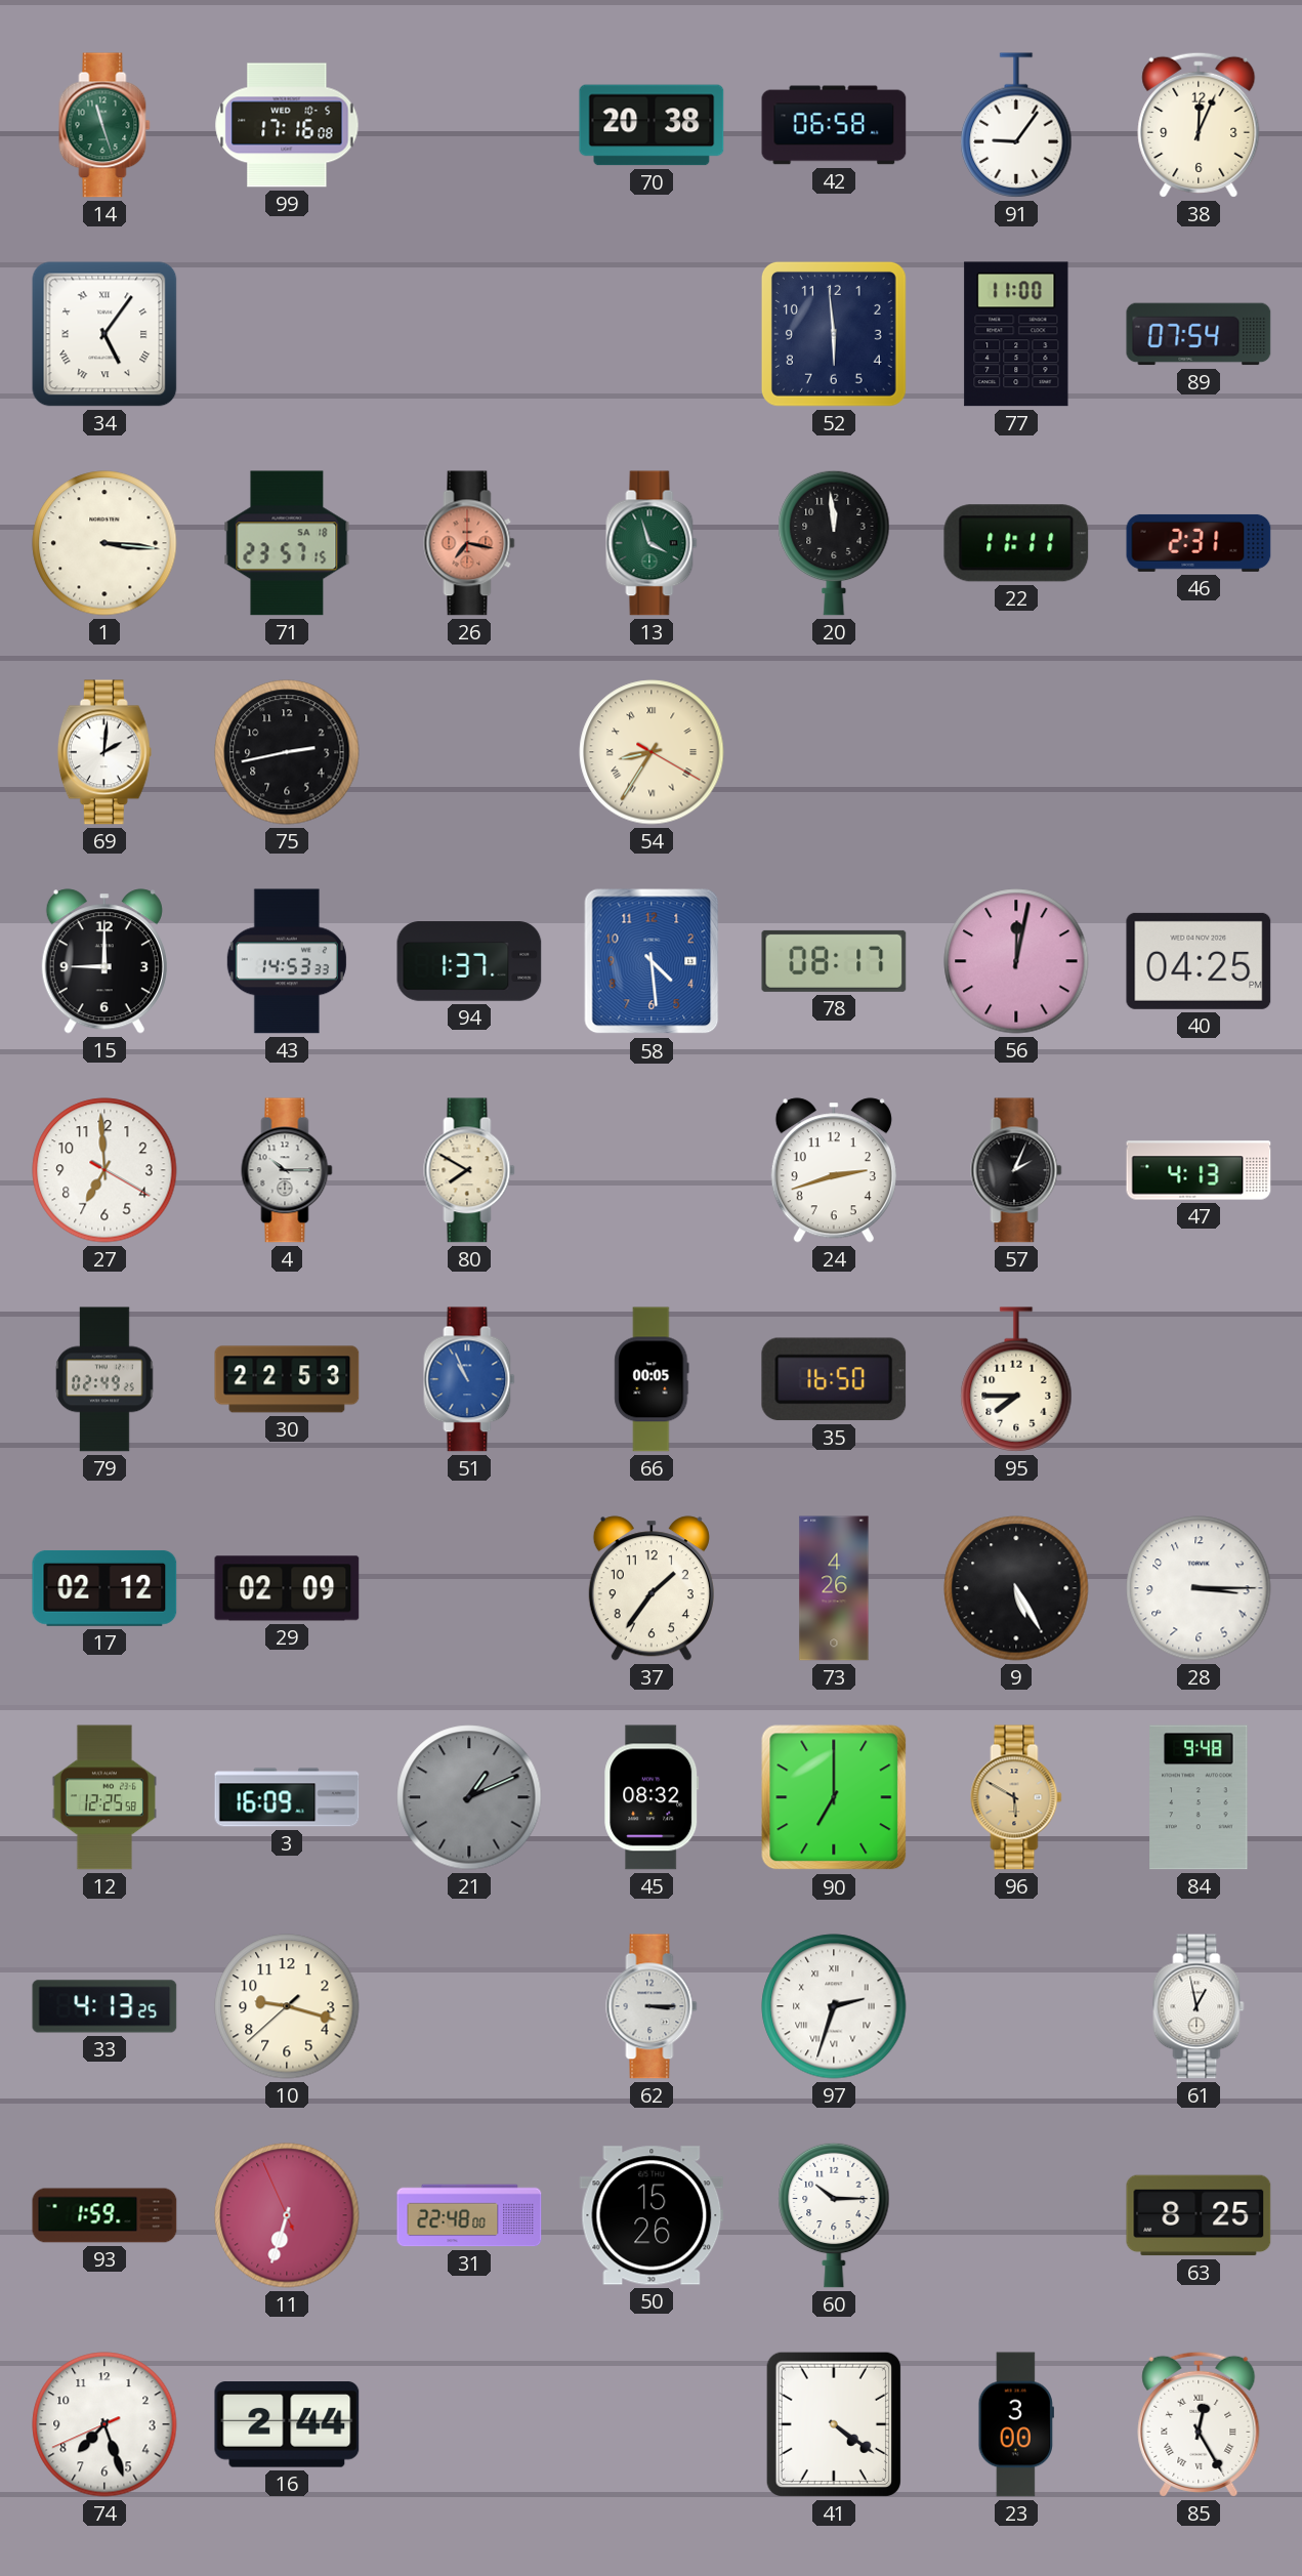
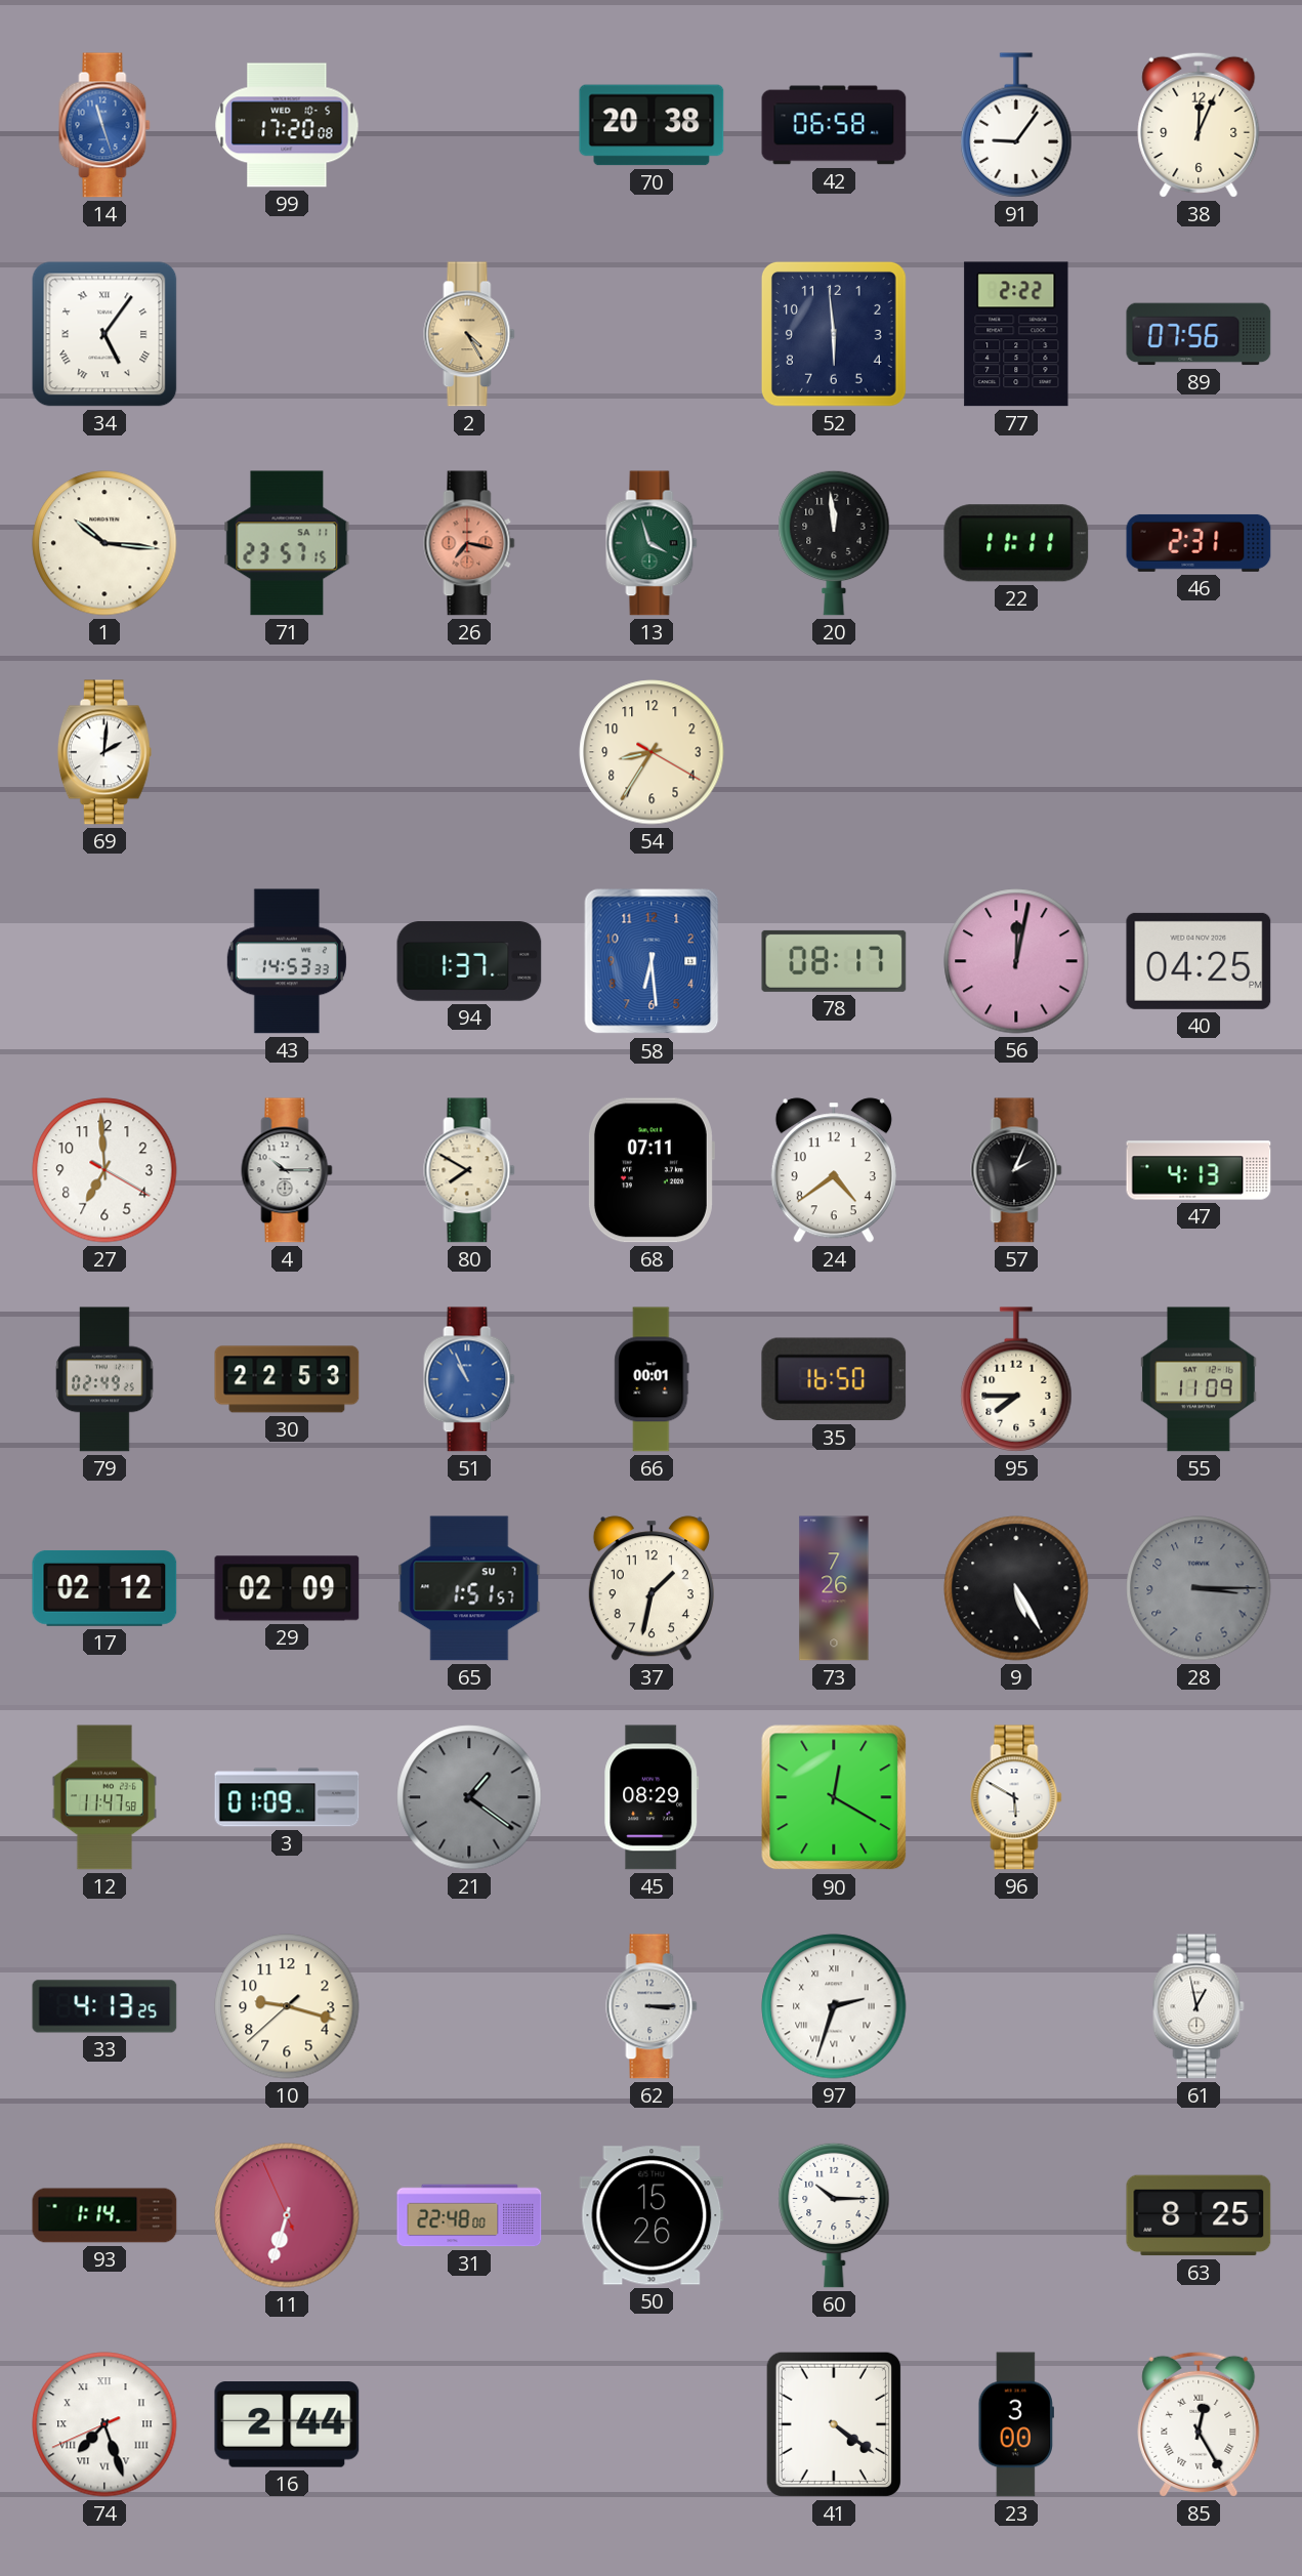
14 dial: green -> blue (104, 125)
99: 17:16 -> 17:20 (287, 125)
2: none -> 4:25 (469, 334)
77: 11:00 -> 2:22 (1016, 334)
89: 07:54 -> 07:56 (1199, 334)
1: 3:16 -> 10:16 (104, 543)
71 date: SA 18 -> SA 11 (287, 543)
75: 2:43 -> none (287, 752)
54 numerals: Roman -> Arabic (652, 752)
15: 9:00 -> none (104, 961)
58: 4:29 -> 6:29 (652, 961)
68: none -> 07:11 (650, 1170)
24: 2:42 -> 4:39 (834, 1170)
66: 00:05 -> 00:01 (652, 1379)
55: none -> 11:09 (1199, 1379)
65: none -> 1:51 (469, 1588)
37: 1:36 -> 1:32 (652, 1588)
73: 4:26 -> 7:26 (834, 1588)
28 dial: white -> grey (1199, 1588)
12: 12:25 -> 11:47 (104, 1797)
3: 16:09 -> 01:09 (287, 1797)
21: 1:11 -> 1:21 (469, 1797)
45: 08:32 -> 08:29 (652, 1797)
90: 7:00 -> 12:20 (834, 1797)
96 dial: champagne -> white (1016, 1797)
84: 9:48 -> none (1199, 1797)
93: 1:59 -> 1:14 (104, 2215)
74 numerals: Arabic -> Roman (104, 2424)
